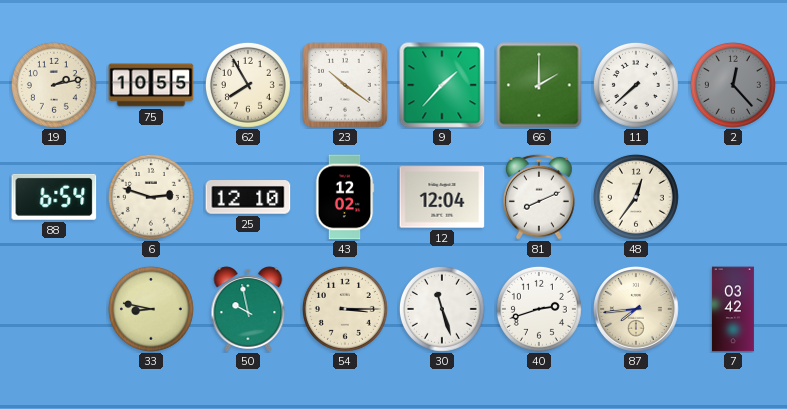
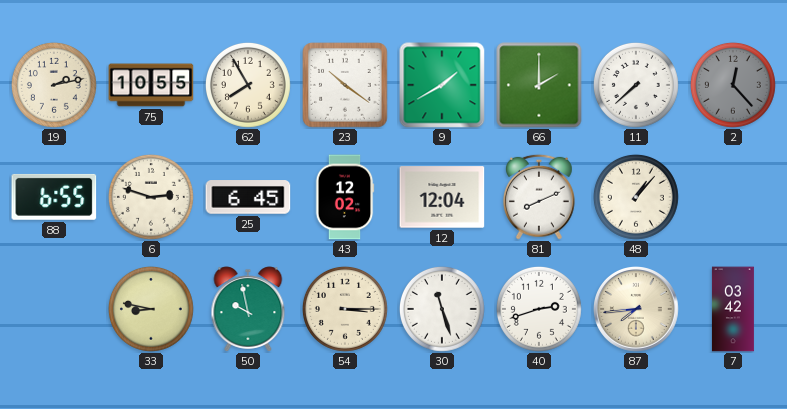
9: 1:37 -> 1:40 (442, 85)
88: 6:54 -> 6:55 (54, 197)
25: 12:10 -> 6:45 (248, 197)
48: 12:36 -> 1:07 (636, 197)
